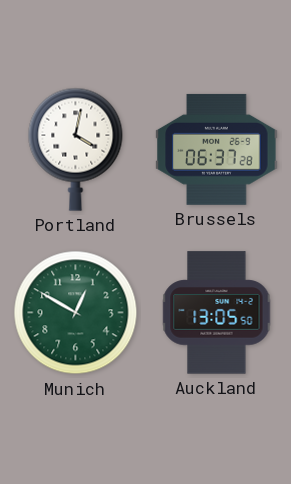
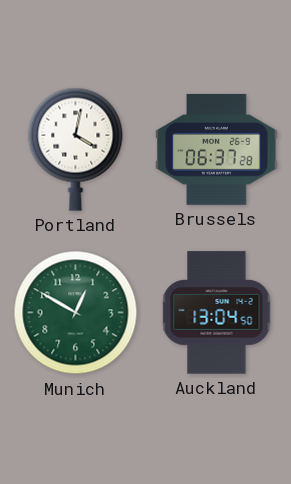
Auckland: 13:05 -> 13:04 (217, 313)
